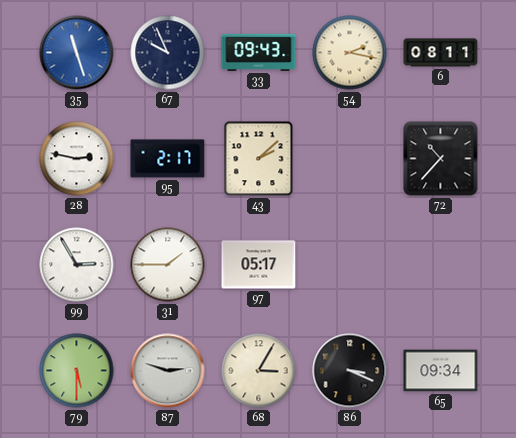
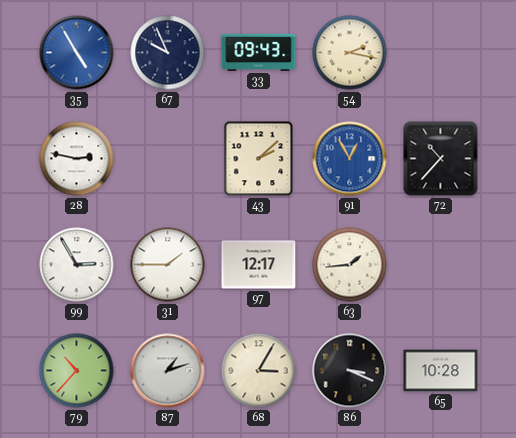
35: 11:27 -> 4:55 (77, 53)
6: 08:11 -> none (441, 53)
95: 2:17 -> none (168, 159)
91: none -> 12:55 (350, 159)
97: 05:17 -> 12:17 (259, 265)
63: none -> 1:44 (350, 265)
79: 5:30 -> 10:37 (77, 371)
87: 2:48 -> 1:12 (168, 371)
65: 09:34 -> 10:28 (441, 371)
